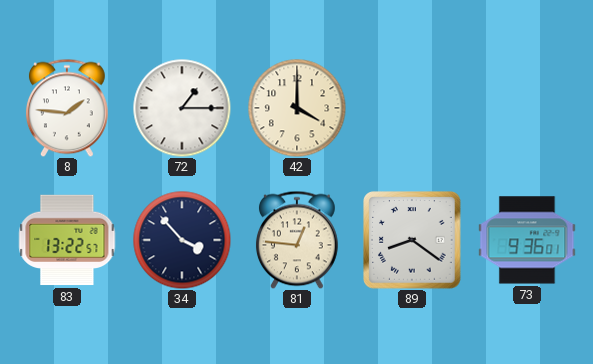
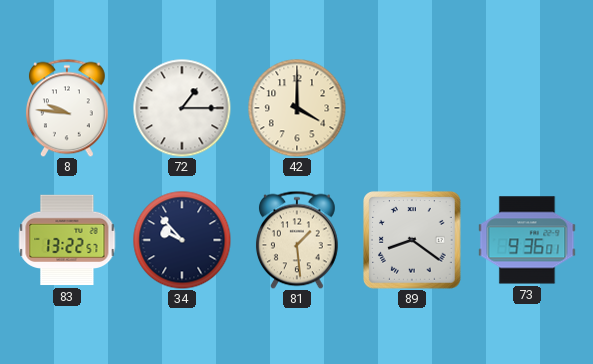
8: 1:46 -> 9:46 (67, 108)
34: 3:53 -> 9:53 (182, 240)
81: 12:46 -> 1:29 (297, 240)
